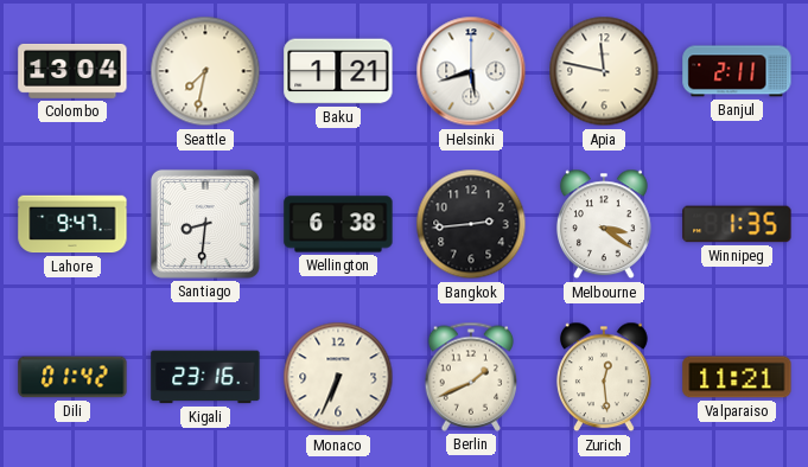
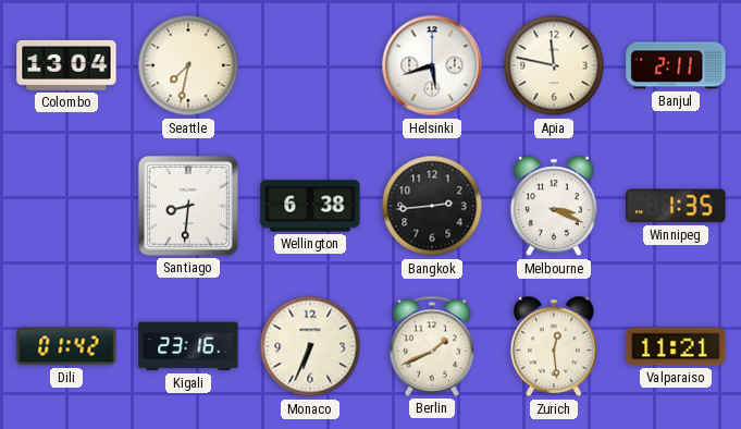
Baku: 1:21 -> none (338, 71)
Lahore: 9:47 -> none (72, 224)
Melbourne: 3:21 -> 3:19 (554, 206)
